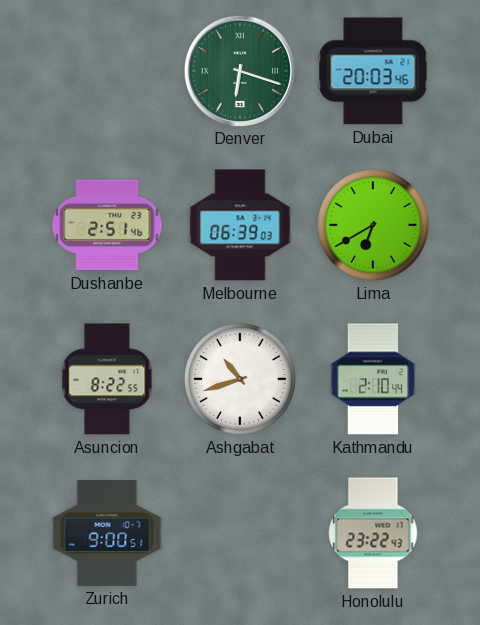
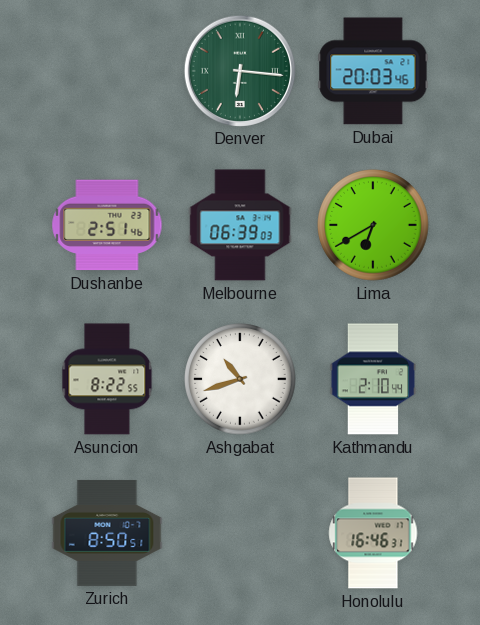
Denver: 6:18 -> 6:16 (239, 70)
Zurich: 9:00 -> 8:50 (107, 533)
Honolulu: 23:22 -> 16:46 (373, 533)
